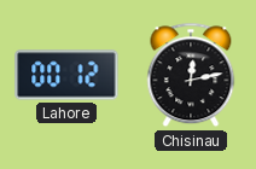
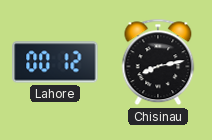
Chisinau: 12:13 -> 8:13 (158, 62)
